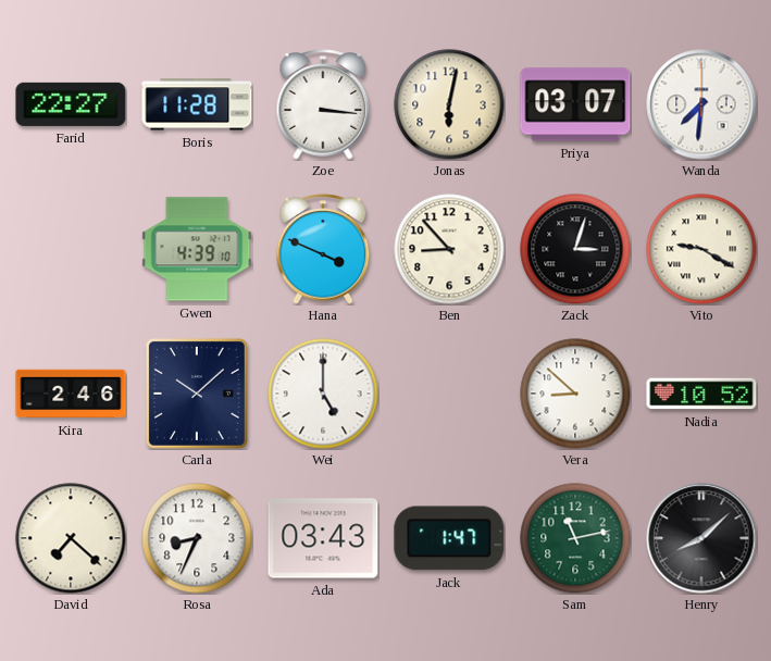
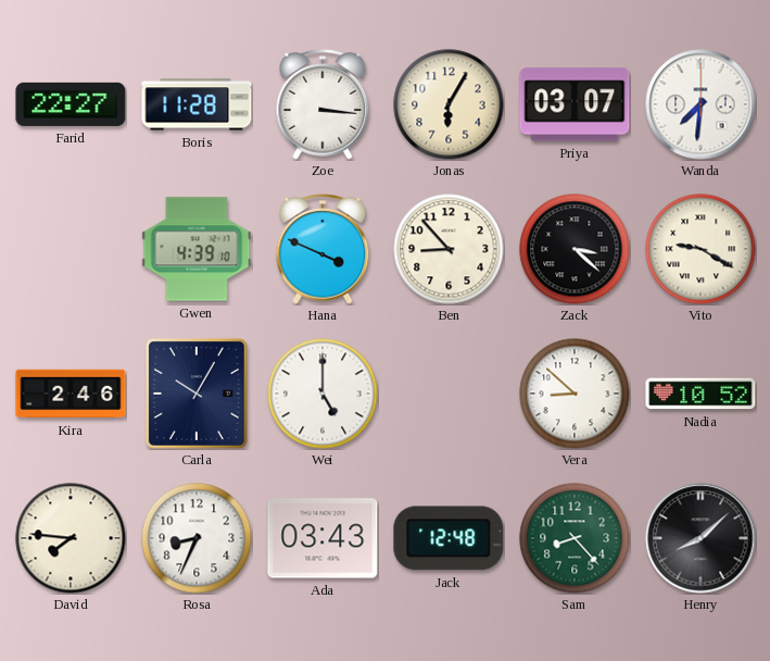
Jonas: 6:02 -> 6:05 (449, 104)
Zack: 3:03 -> 3:22 (575, 249)
Carla: 10:08 -> 10:05 (197, 394)
David: 7:22 -> 7:46 (71, 538)
Jack: 1:47 -> 12:48 (449, 538)
Sam: 11:13 -> 8:23 (575, 538)
